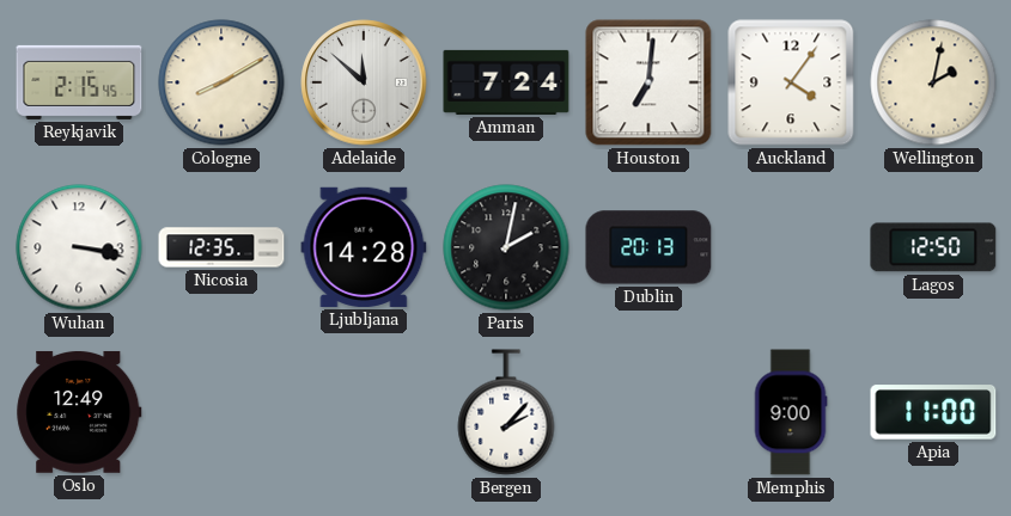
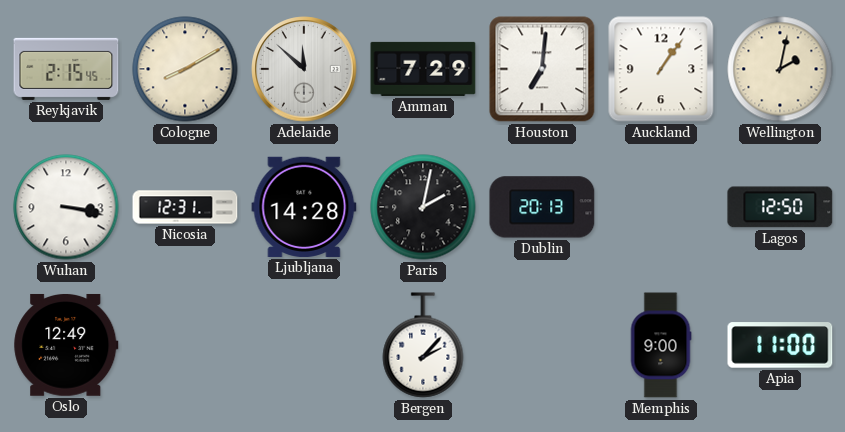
Amman: 7:24 -> 7:29 (423, 69)
Auckland: 4:06 -> 1:06 (661, 69)
Nicosia: 12:35 -> 12:31 (185, 207)
